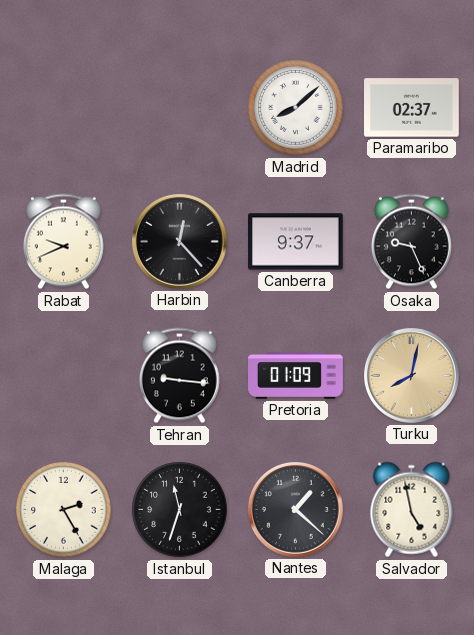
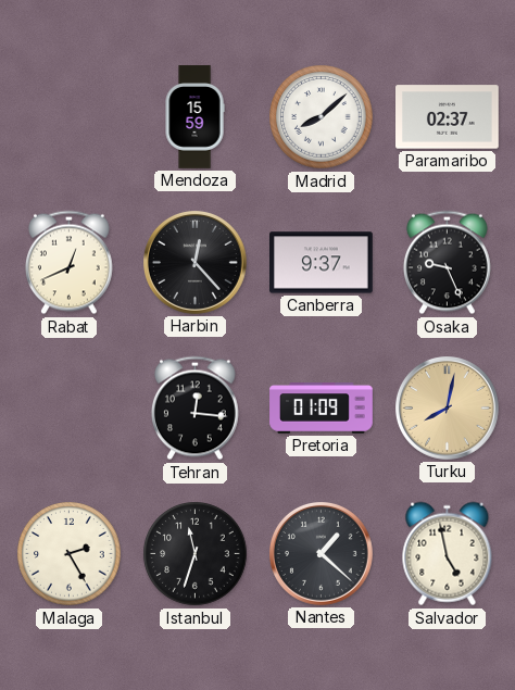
Mendoza: none -> 15:59 (194, 117)
Rabat: 9:41 -> 12:41 (68, 263)
Tehran: 9:16 -> 12:16 (194, 409)
